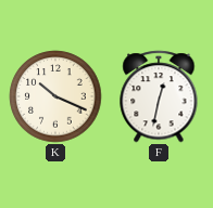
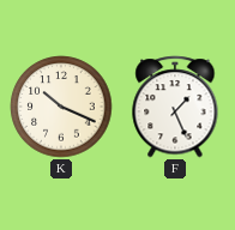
F: 12:32 -> 1:26 (175, 107)
